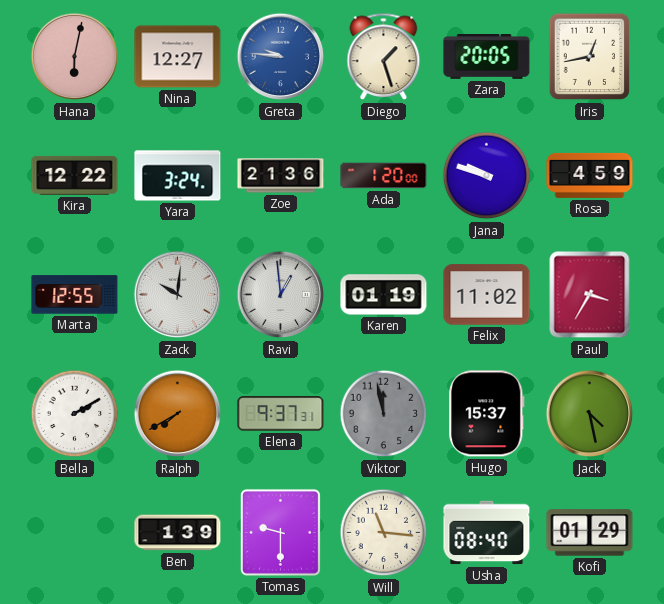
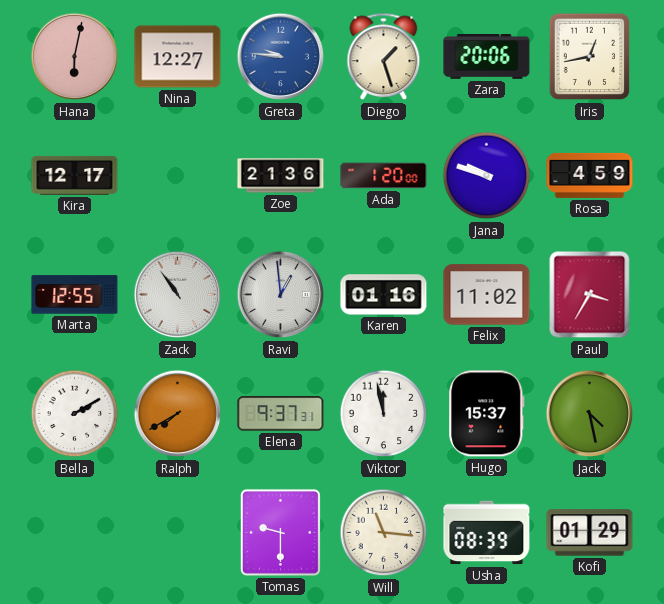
Zara: 20:05 -> 20:06 (487, 57)
Kira: 12:22 -> 12:17 (75, 175)
Yara: 3:24 -> none (178, 176)
Zack: 10:01 -> 10:54 (178, 295)
Karen: 01:19 -> 01:16 (384, 295)
Viktor dial: grey -> white (384, 414)
Ben: 1:39 -> none (178, 533)
Usha: 08:40 -> 08:39 (487, 533)
